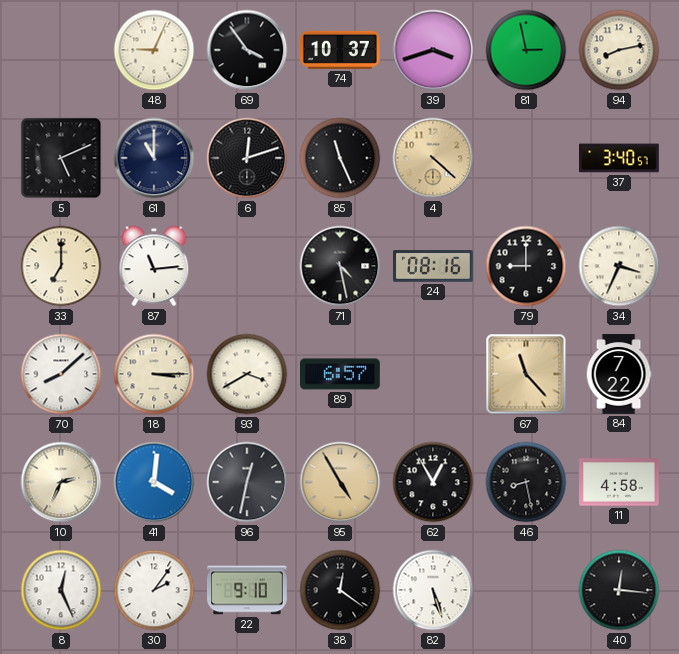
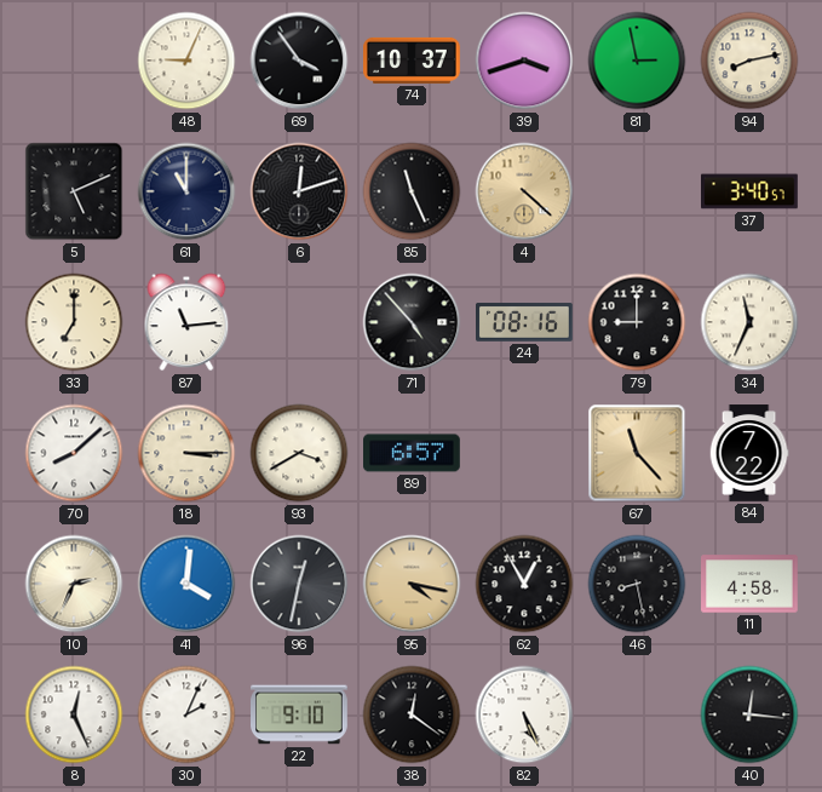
71: 4:28 -> 4:53 (412, 322)
34: 3:34 -> 11:34 (749, 322)
95: 4:55 -> 4:17 (412, 584)
30: 2:06 -> 2:04 (186, 714)
82: 5:27 -> 5:26 (524, 714)
